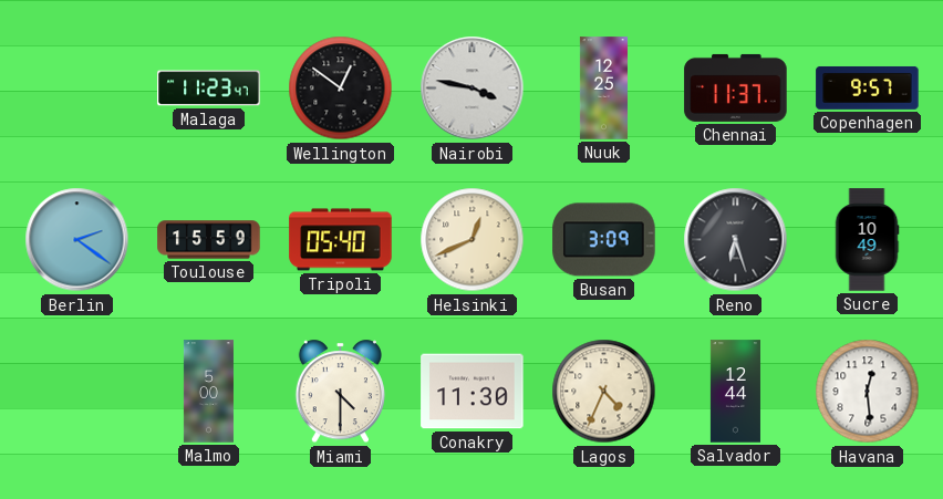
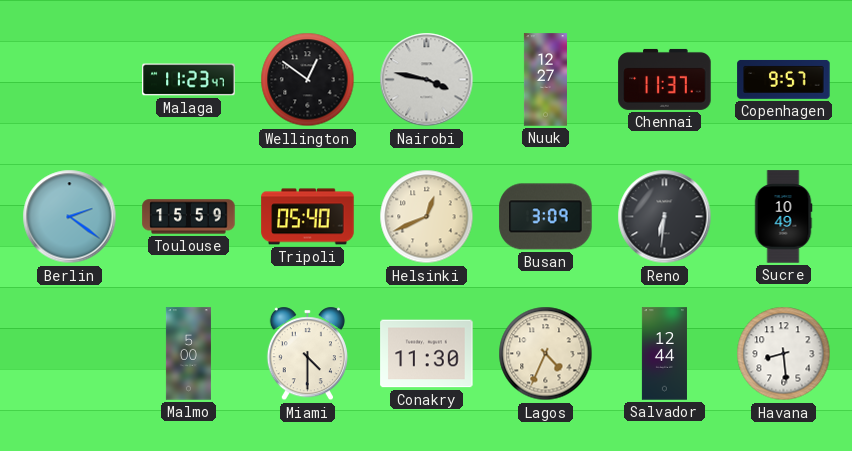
Nuuk: 12:25 -> 12:27 (545, 80)
Reno: 6:27 -> 6:31 (665, 217)
Havana: 12:29 -> 8:29 (784, 354)
